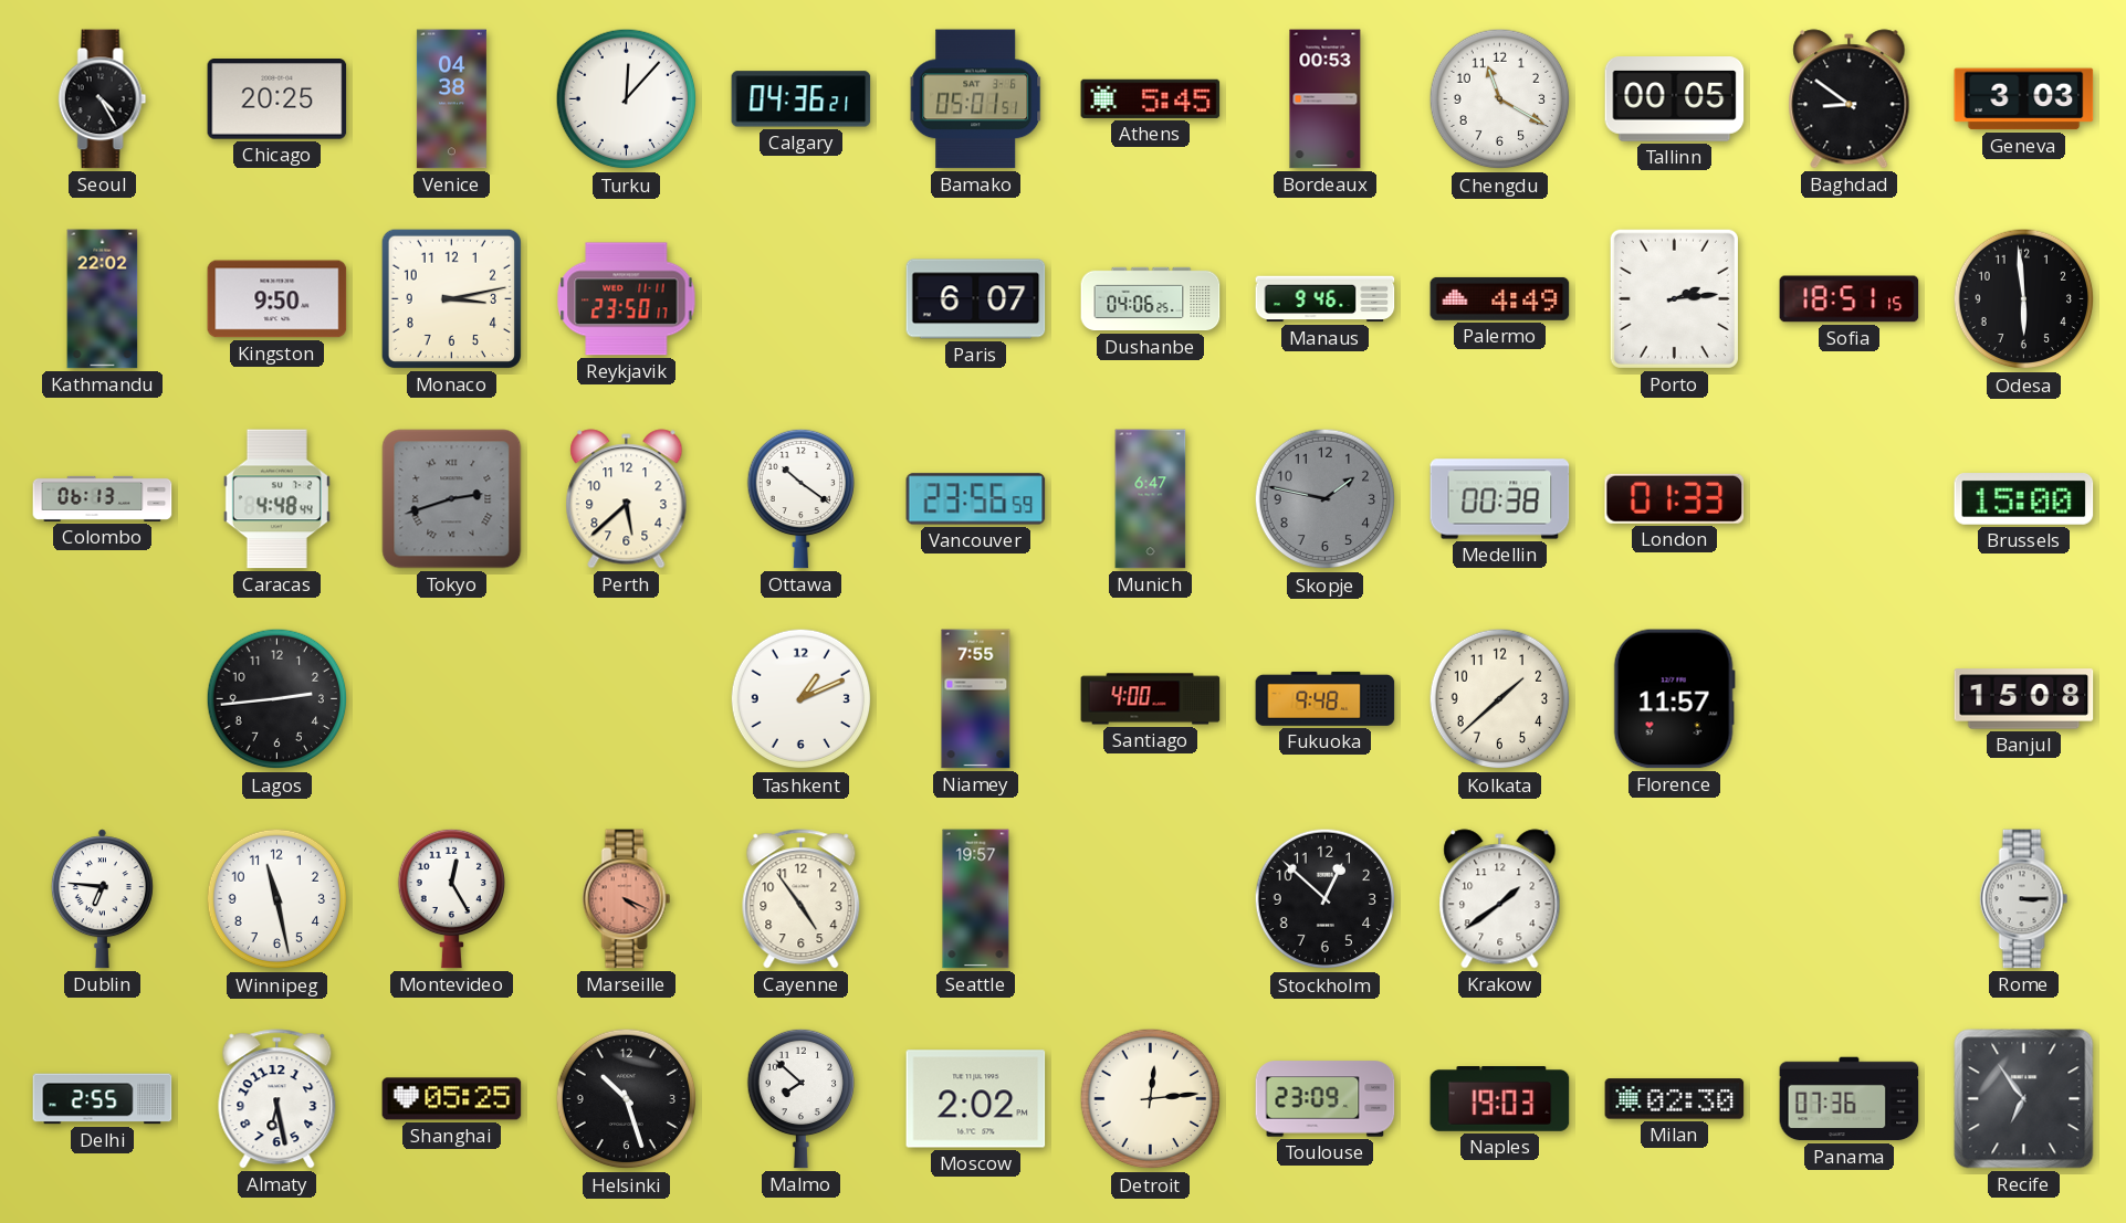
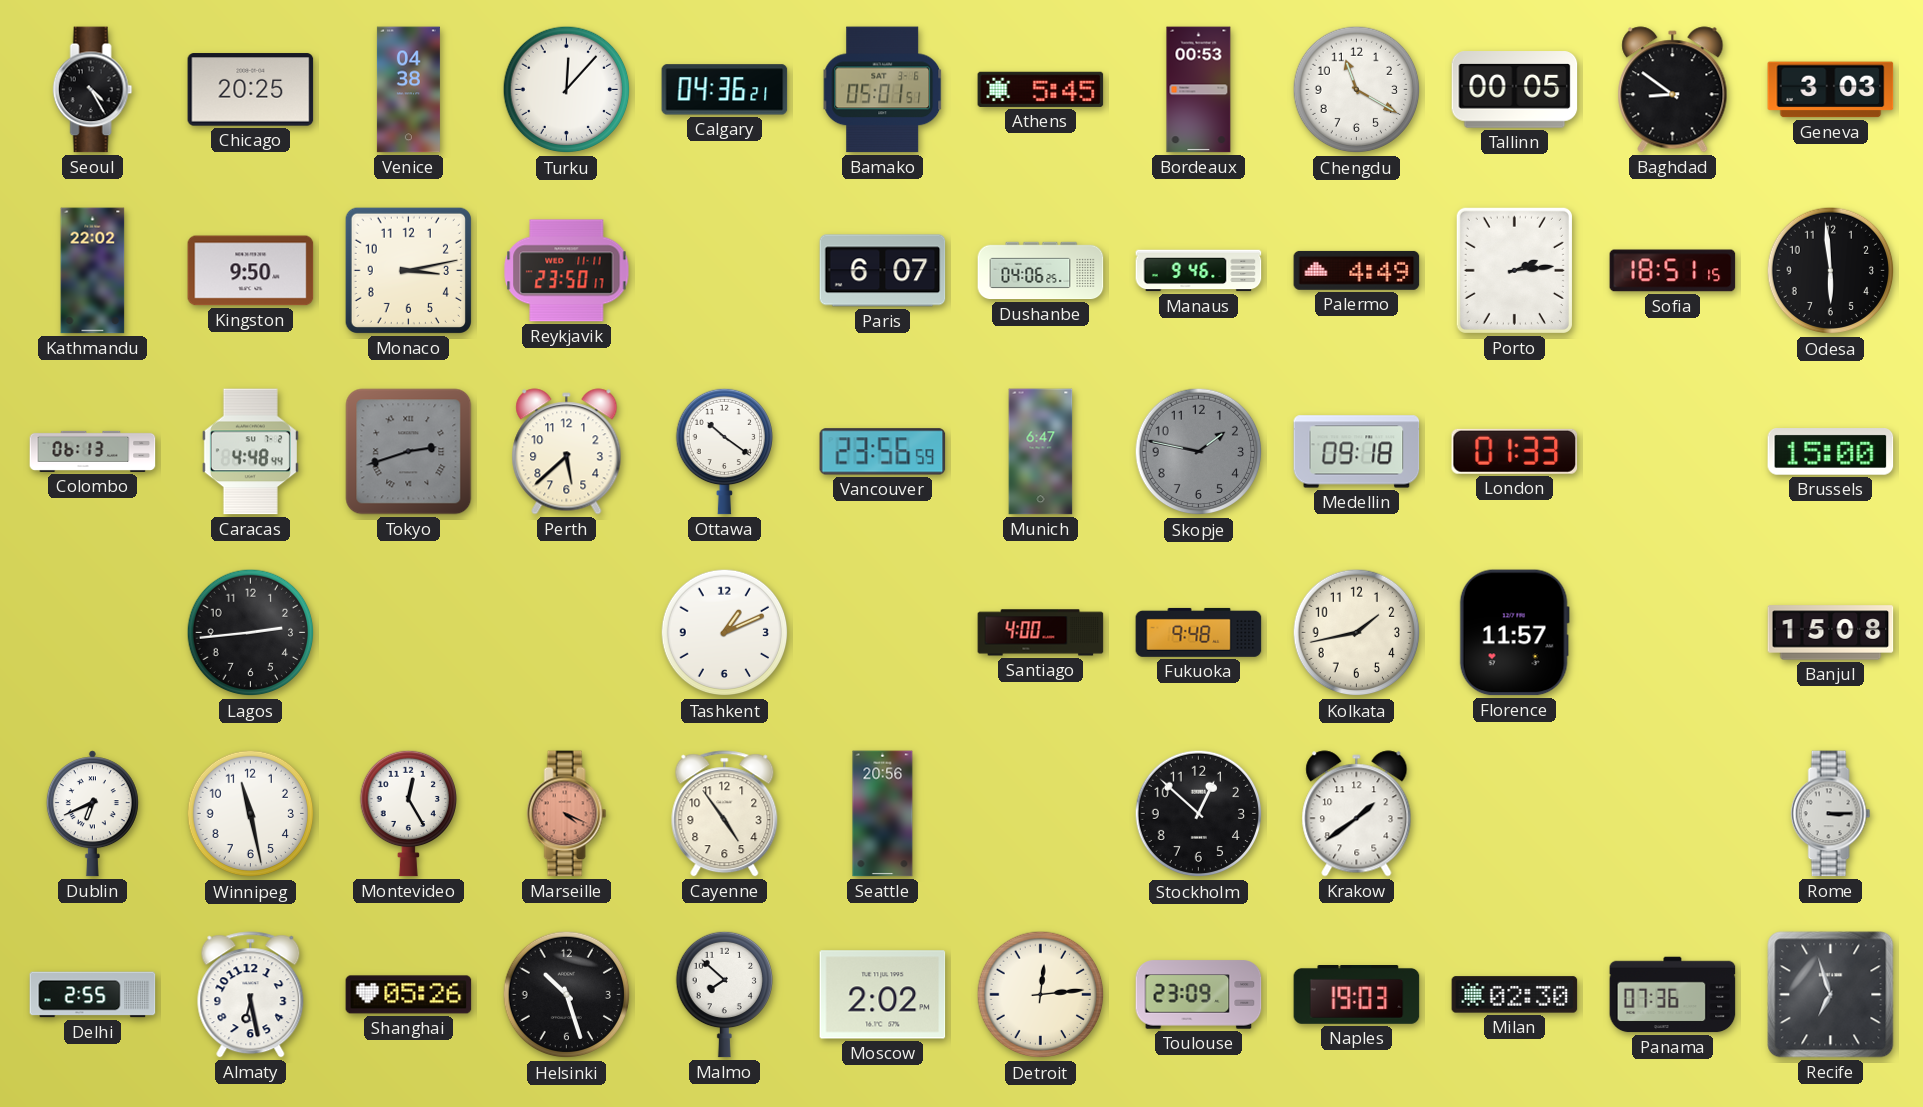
Medellin: 00:38 -> 09:18 (1357, 452)
Niamey: 7:55 -> none (976, 699)
Kolkata: 1:38 -> 1:43 (1357, 633)
Dublin: 6:46 -> 6:41 (92, 814)
Seattle: 19:57 -> 20:56 (883, 814)
Shanghai: 05:25 -> 05:26 (409, 995)
Recife: 6:54 -> 6:57 (1831, 995)
